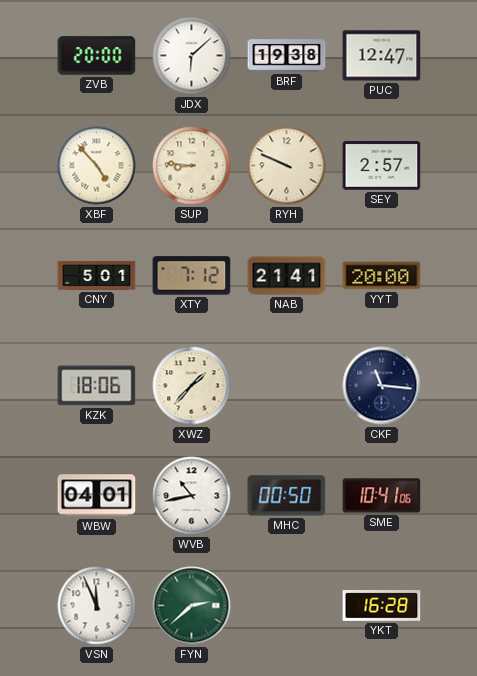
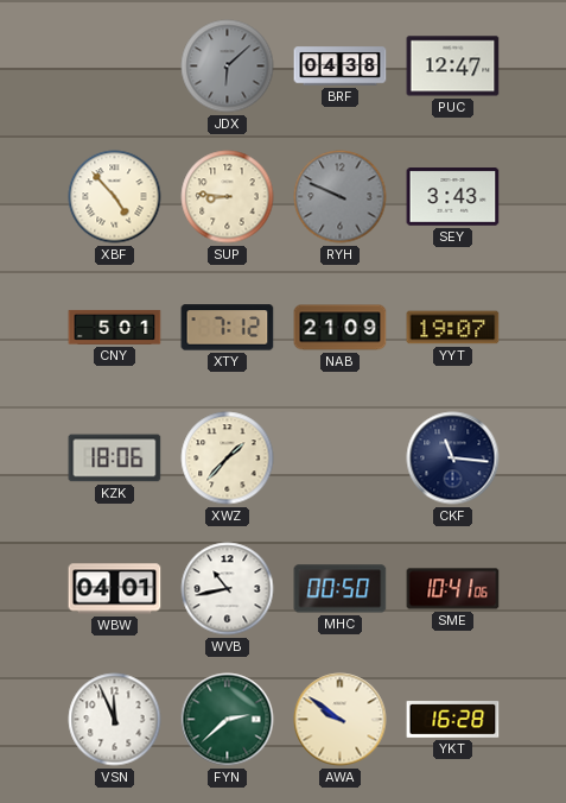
ZVB: 20:00 -> none (97, 56)
JDX dial: white -> grey (228, 67)
BRF: 19:38 -> 04:38 (341, 67)
RYH dial: cream -> grey (341, 197)
SEY: 2:57 -> 3:43 (453, 197)
NAB: 21:41 -> 21:09 (341, 328)
YYT: 20:00 -> 19:07 (453, 328)
AWA: none -> 9:51 (341, 720)
